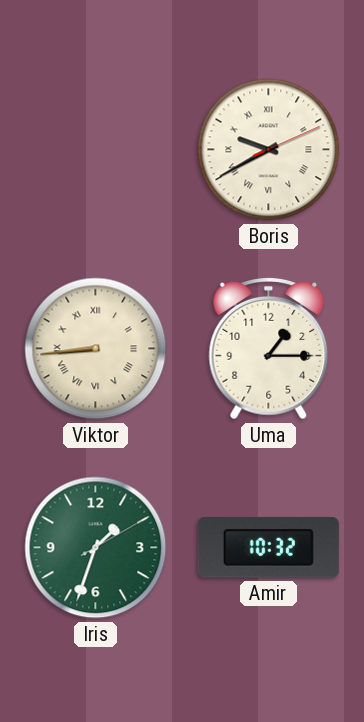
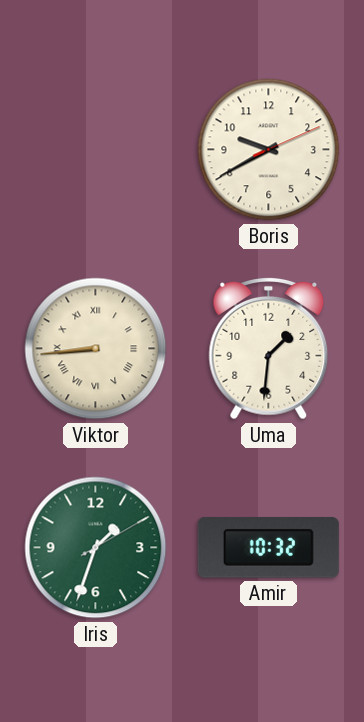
Boris numerals: Roman -> Arabic (269, 150)
Uma: 1:15 -> 1:31 (269, 349)
